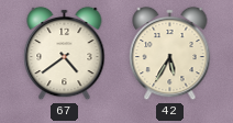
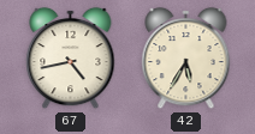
67: 4:39 -> 4:43 (71, 59)
